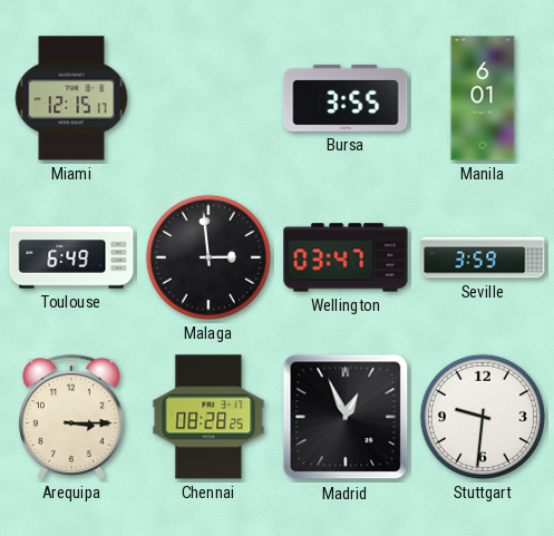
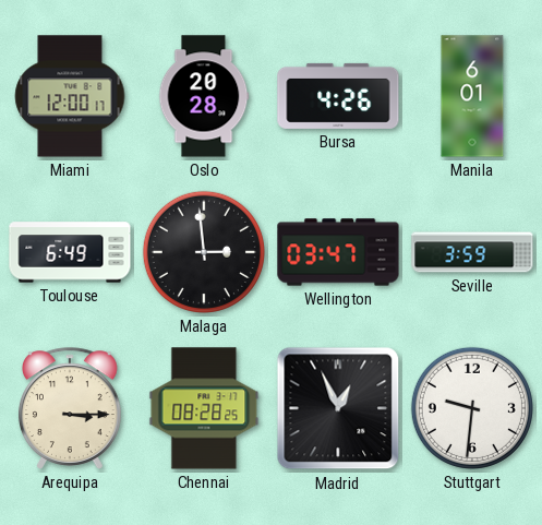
Miami: 12:15 -> 12:00 (70, 96)
Oslo: none -> 20:28 (204, 96)
Bursa: 3:55 -> 4:26 (338, 96)
